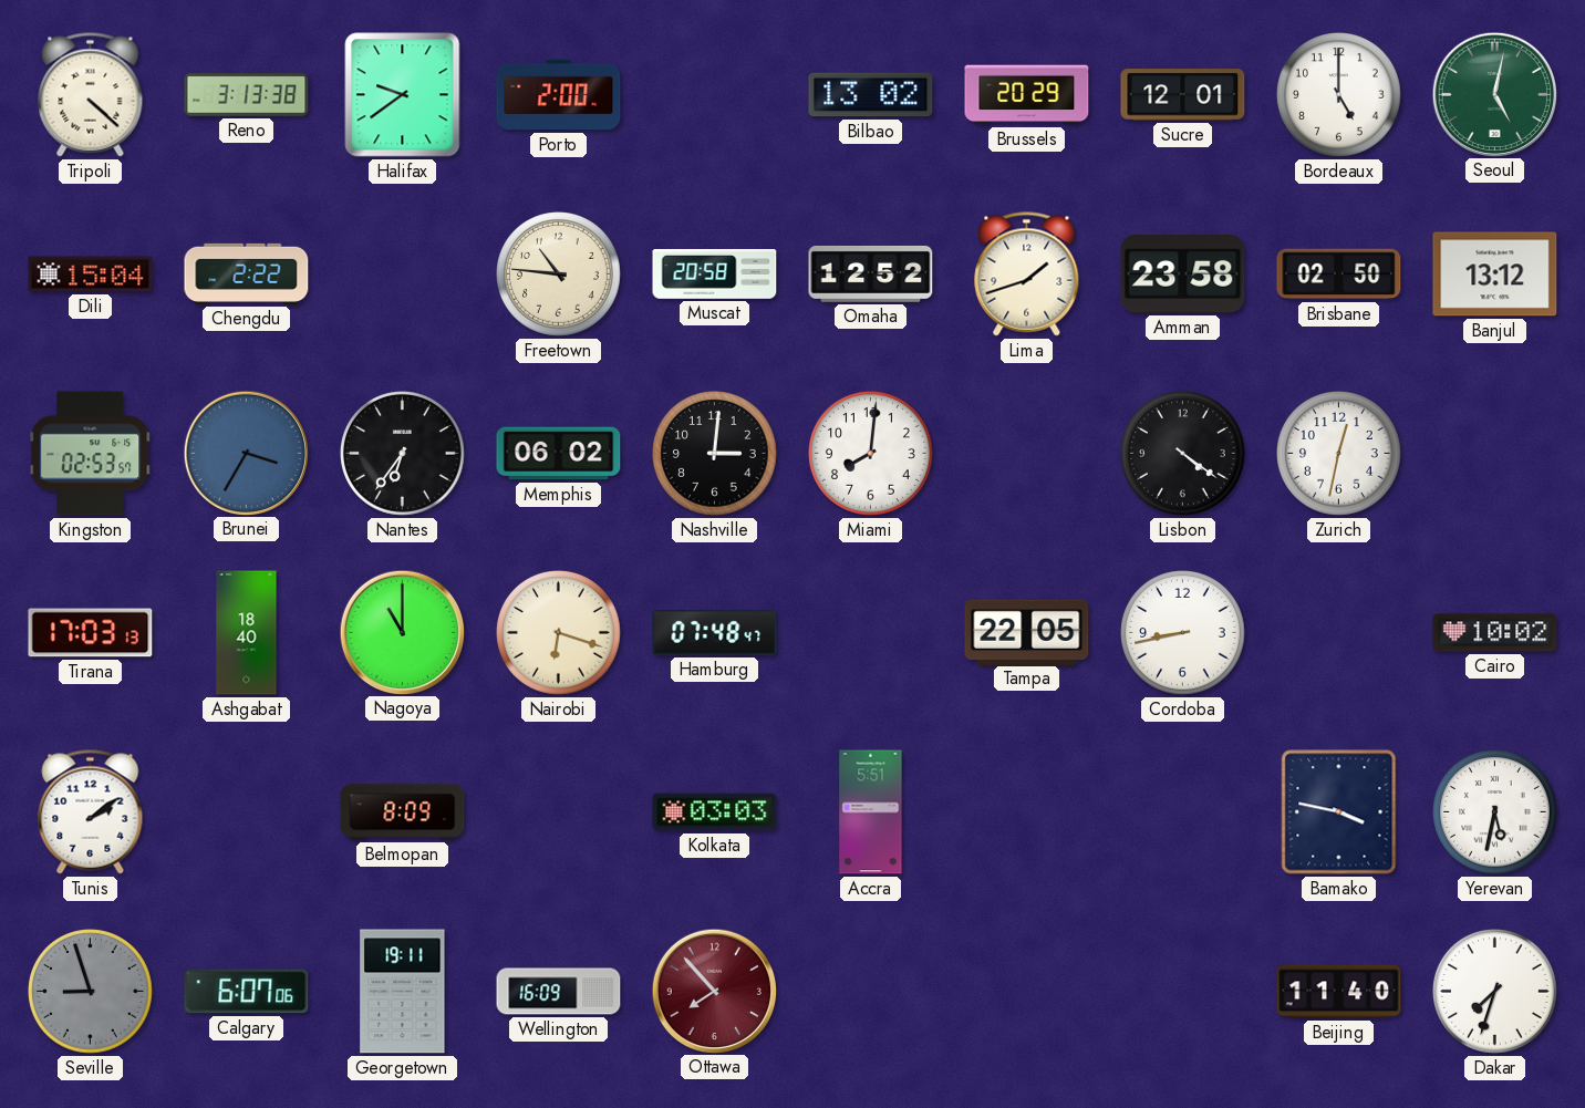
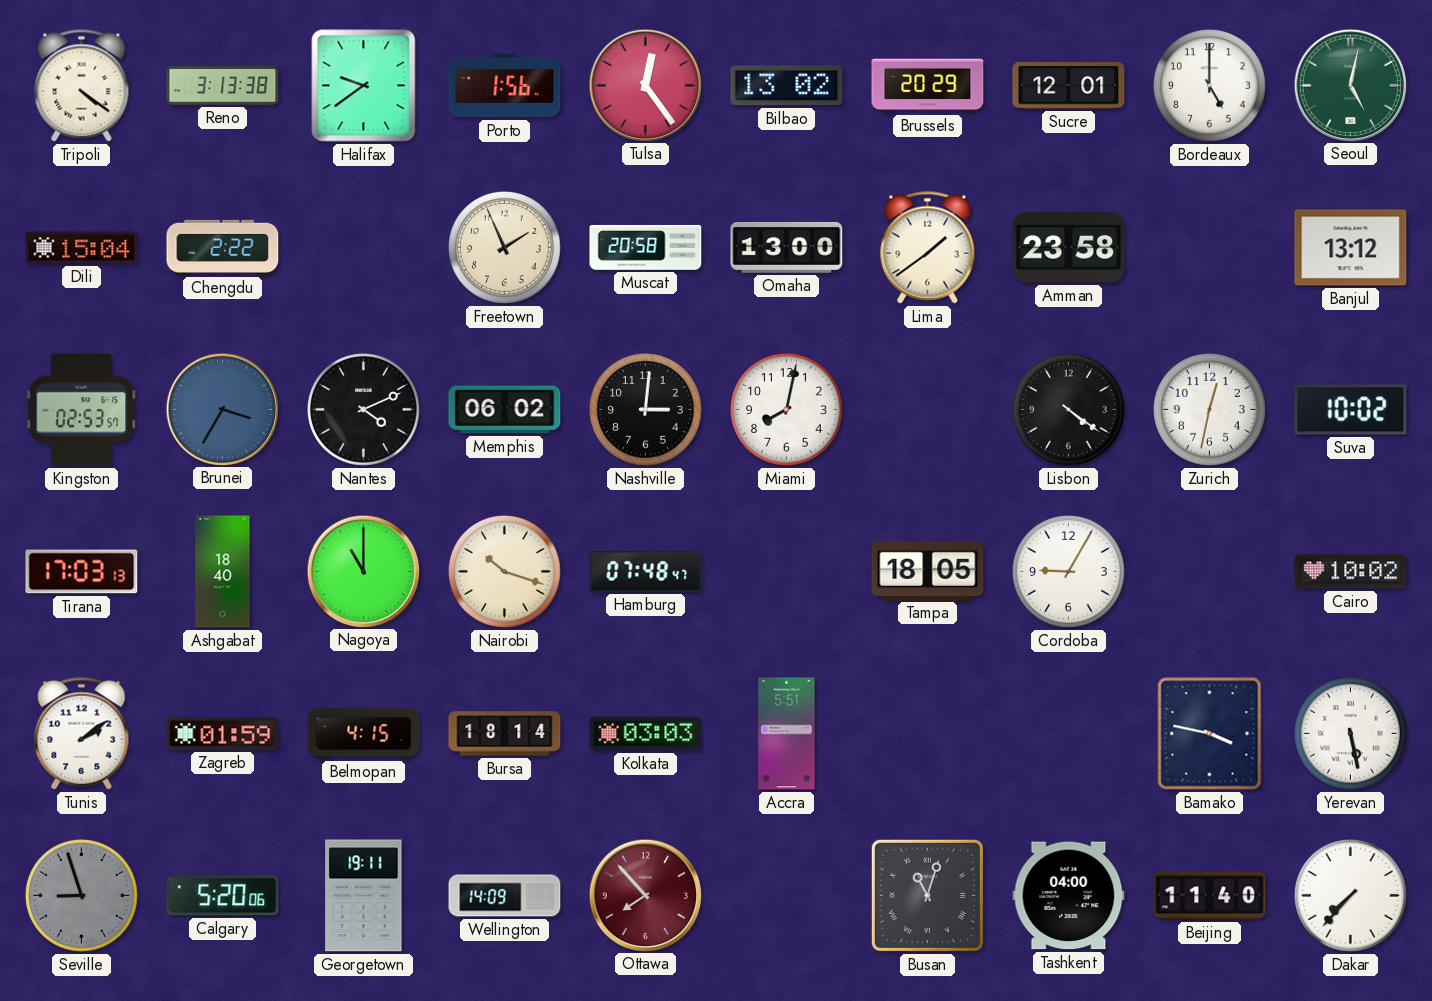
Tripoli: 4:22 -> 4:21 (82, 86)
Porto: 2:00 -> 1:56 (505, 86)
Tulsa: none -> 12:24 (645, 85)
Freetown: 10:46 -> 1:56 (505, 248)
Omaha: 12:52 -> 13:00 (787, 247)
Lima: 1:42 -> 1:39 (928, 248)
Brisbane: 02:50 -> none (1339, 275)
Nantes: 6:36 -> 4:11 (364, 410)
Miami: 8:01 -> 8:02 (787, 410)
Suva: none -> 10:02 (1351, 410)
Nairobi: 6:18 -> 10:18 (505, 572)
Tampa: 22:05 -> 18:05 (928, 571)
Cordoba: 8:43 -> 9:05 (1069, 572)
Zagreb: none -> 01:59 (223, 734)
Belmopan: 8:09 -> 4:15 (364, 734)
Bursa: none -> 18:14 (505, 734)
Yerevan: 5:32 -> 5:28 (1351, 734)
Calgary: 6:07 -> 5:20 (223, 896)
Wellington: 16:09 -> 14:09 (505, 896)
Busan: none -> 11:03 (927, 895)
Tashkent: none -> 04:00 (1069, 896)
Dakar: 7:33 -> 7:37 (1351, 896)
